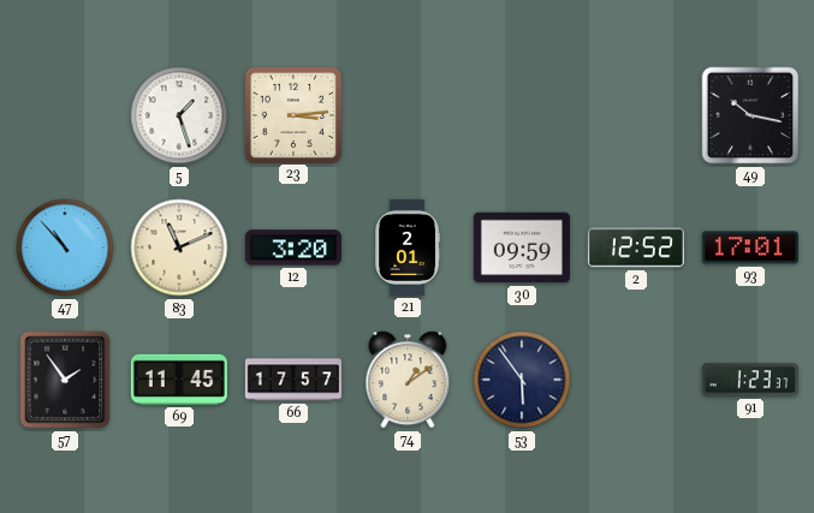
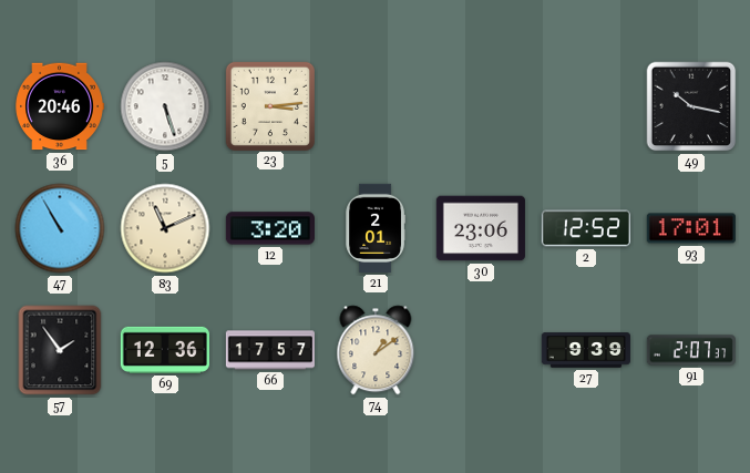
36: none -> 20:46 (60, 106)
5: 1:27 -> 5:27 (165, 106)
47: 10:53 -> 10:55 (60, 228)
30: 09:59 -> 23:06 (481, 228)
69: 11:45 -> 12:36 (165, 350)
53: 5:54 -> none (522, 380)
27: none -> 9:39 (586, 350)
91: 1:23 -> 2:07 (691, 350)
